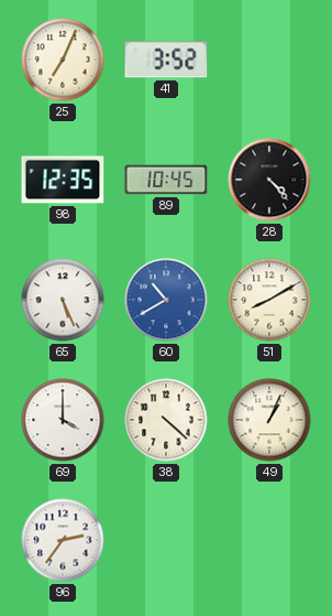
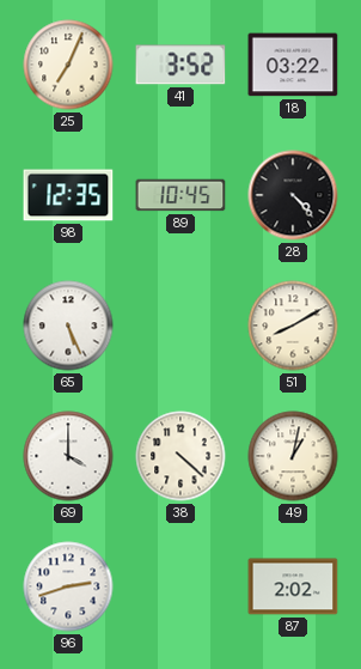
18: none -> 03:22 (293, 65)
60: 10:40 -> none (166, 300)
49: 1:04 -> 1:02 (293, 456)
96: 2:36 -> 2:42 (68, 586)
87: none -> 2:02 (293, 586)
